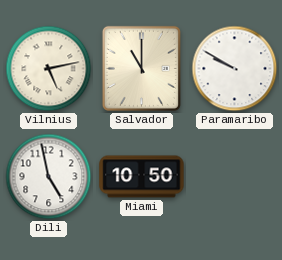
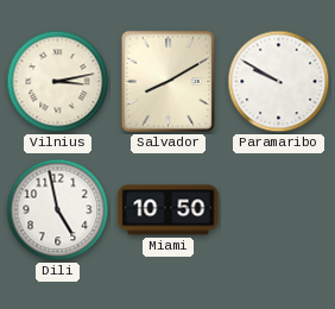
Vilnius: 5:13 -> 3:13 (58, 82)
Salvador: 11:00 -> 8:10 (167, 81)
